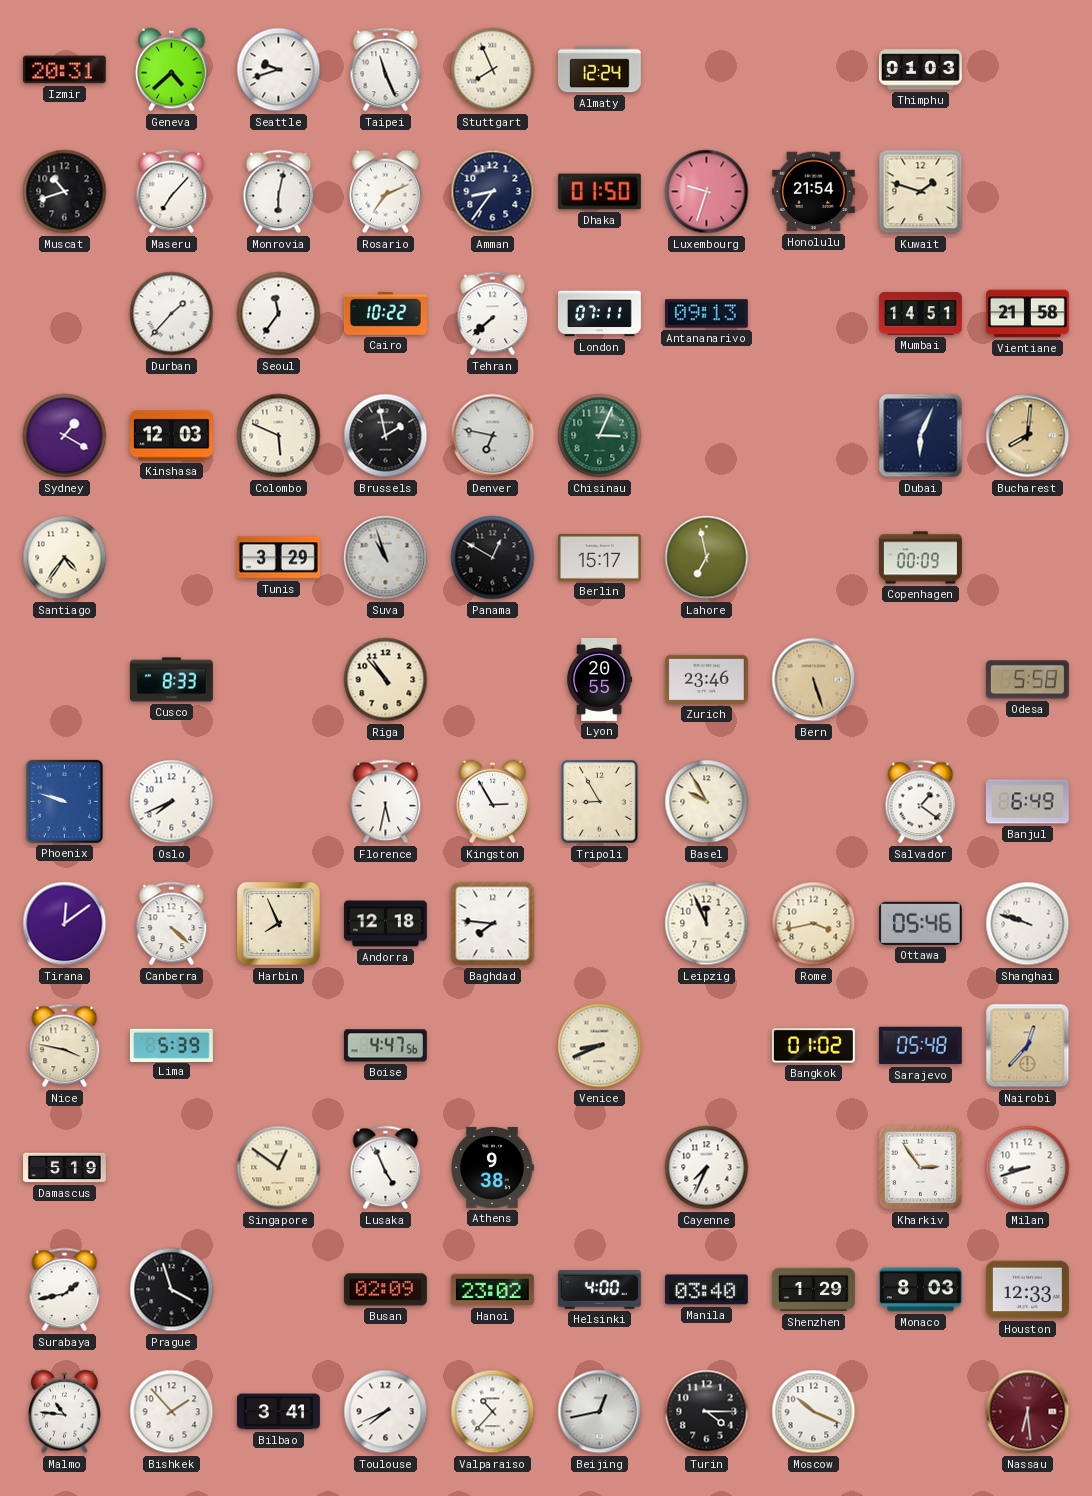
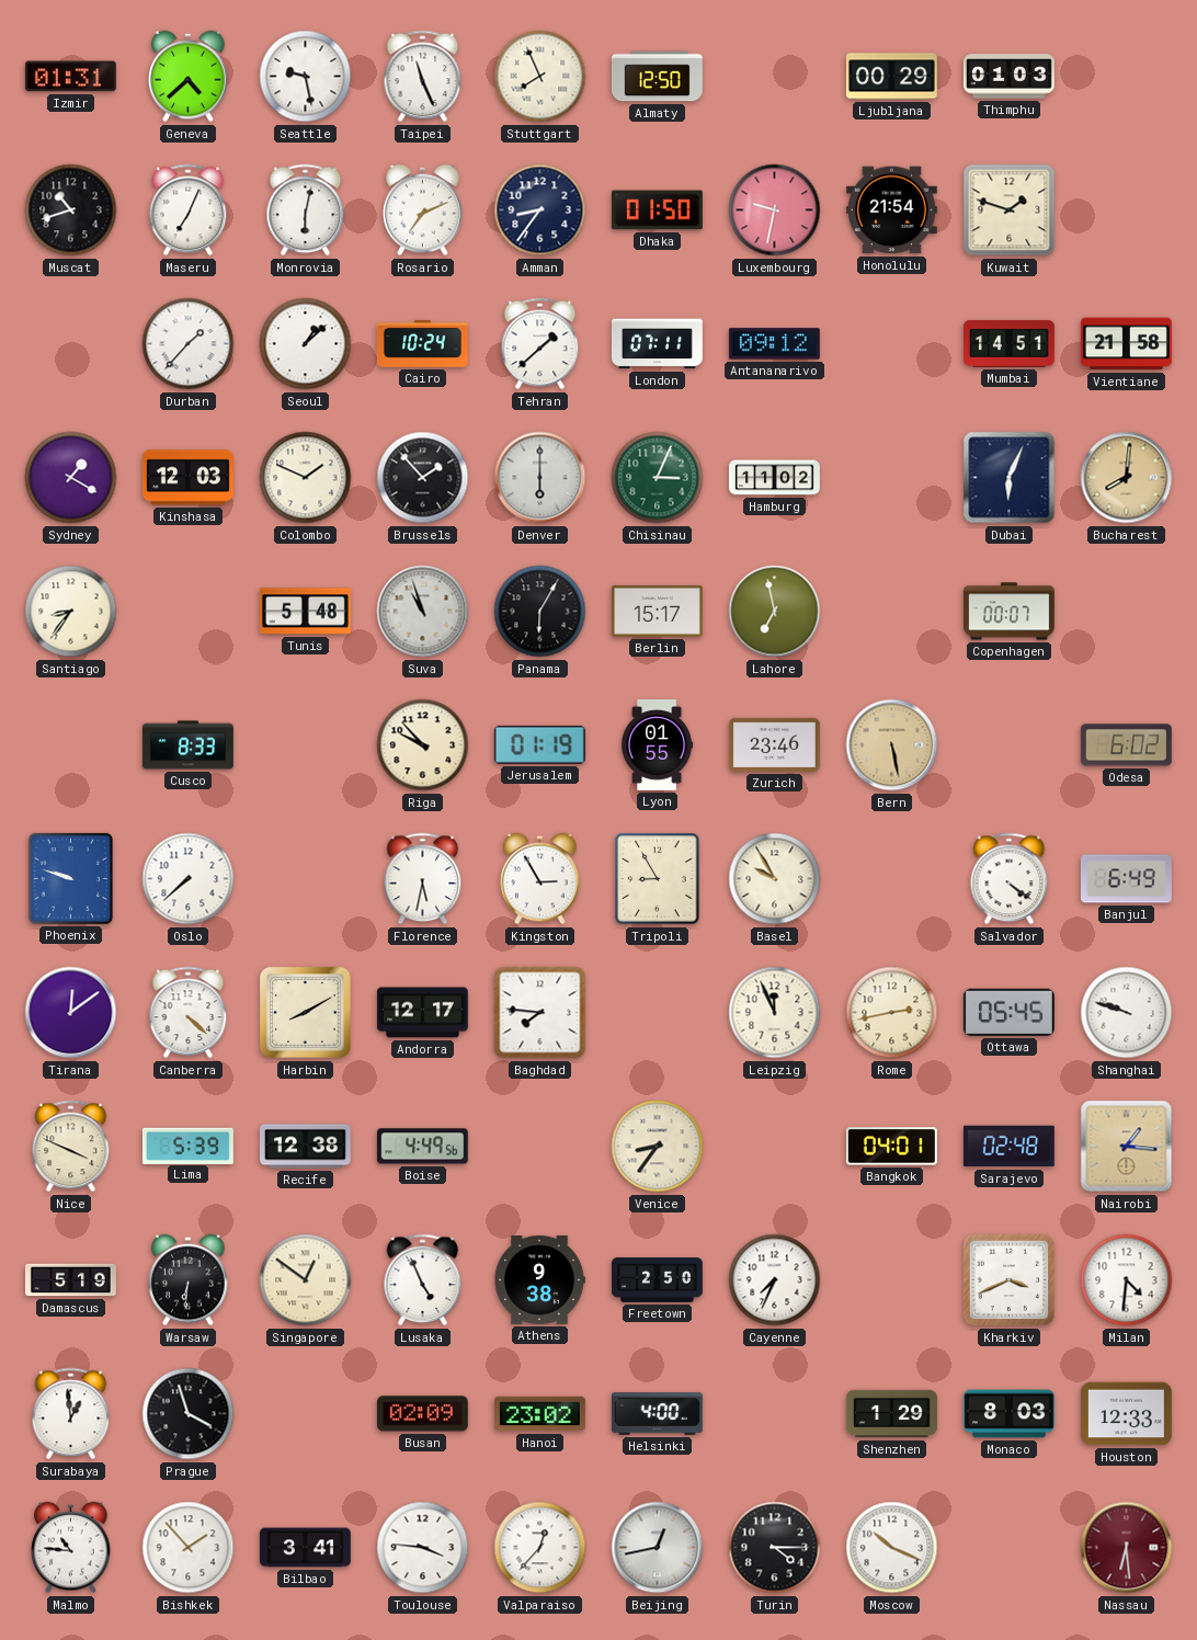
Izmir: 20:31 -> 01:31 (70, 77)
Seattle: 9:42 -> 9:28 (306, 77)
Almaty: 12:24 -> 12:50 (657, 77)
Ljubljana: none -> 00:29 (891, 77)
Maseru: 7:07 -> 7:04 (189, 210)
Luxembourg: 9:33 -> 9:32 (775, 210)
Seoul: 11:36 -> 1:08 (306, 344)
Cairo: 10:22 -> 10:24 (422, 344)
Tehran: 7:38 -> 1:38 (540, 344)
Antananarivo: 09:13 -> 09:12 (774, 344)
Colombo: 5:49 -> 1:49 (306, 478)
Brussels: 1:58 -> 1:53 (423, 478)
Denver: 6:47 -> 6:00 (540, 478)
Hamburg: none -> 11:02 (775, 478)
Santiago: 4:36 -> 8:36 (71, 612)
Tunis: 3:29 -> 5:48 (305, 612)
Panama: 12:50 -> 6:05 (540, 612)
Copenhagen: 00:09 -> 00:07 (1008, 612)
Riga: 10:53 -> 9:53 (423, 745)
Jerusalem: none -> 01:19 (539, 744)
Lyon: 20:55 -> 01:55 (658, 744)
Bern: 5:27 -> 5:28 (892, 745)
Odesa: 5:58 -> 6:02 (1126, 745)
Oslo: 7:41 -> 7:38 (189, 879)
Salvador: 1:21 -> 4:21 (1010, 879)
Harbin: 7:56 -> 8:10 (305, 1012)
Andorra: 12:18 -> 12:17 (422, 1013)
Rome: 3:43 -> 2:43 (892, 1013)
Ottawa: 05:46 -> 05:45 (1008, 1012)
Nice: 3:47 -> 3:49 (71, 1147)
Recife: none -> 12:38 (306, 1147)
Boise: 4:47 -> 4:49 (422, 1147)
Venice: 8:41 -> 8:36 (658, 1147)
Bangkok: 01:02 -> 04:01 (891, 1147)
Sarajevo: 05:48 -> 02:48 (1008, 1147)
Nairobi: 12:37 -> 1:16 (1127, 1147)
Warsaw: none -> 6:31 (189, 1280)
Freetown: none -> 2:50 (658, 1280)
Kharkiv: 2:54 -> 3:41 (1010, 1280)
Milan: 8:42 -> 4:31 (1127, 1280)
Surabaya: 1:43 -> 12:59 (71, 1414)
Manila: 03:40 -> none (706, 1290)
Toulouse: 7:41 -> 3:46 (423, 1548)
Valparaiso: 10:37 -> 12:37 (540, 1548)
